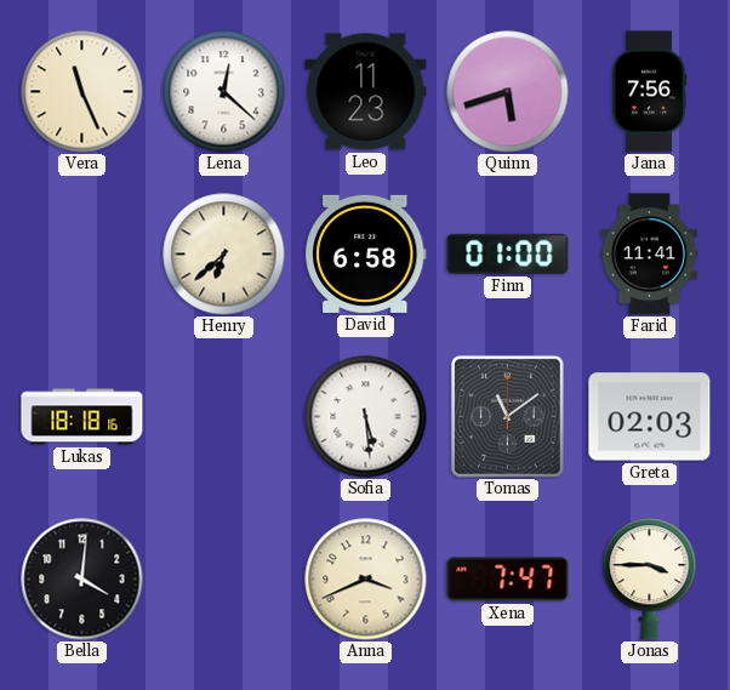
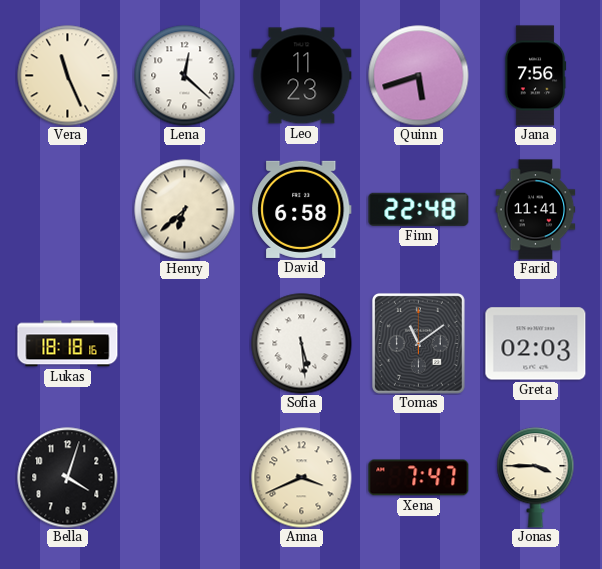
Finn: 01:00 -> 22:48 (419, 209)
Bella: 4:01 -> 4:03 (68, 478)
